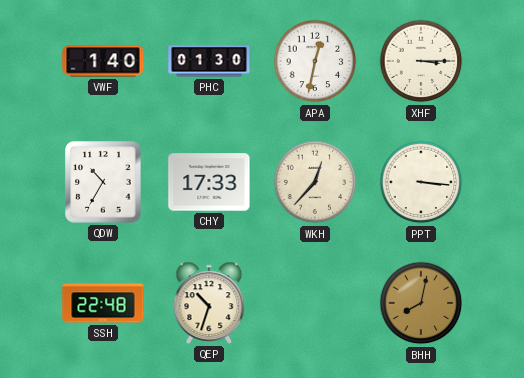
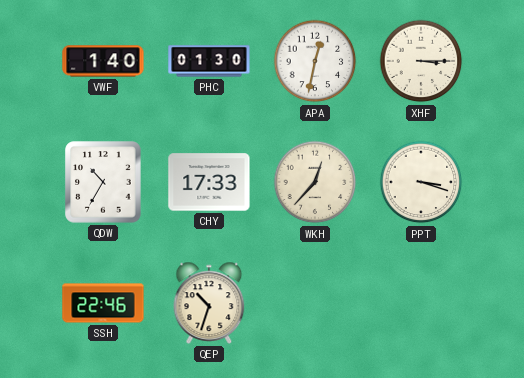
PPT: 3:16 -> 3:18 (421, 182)
SSH: 22:48 -> 22:46 (103, 303)
BHH: 8:02 -> none (421, 303)
